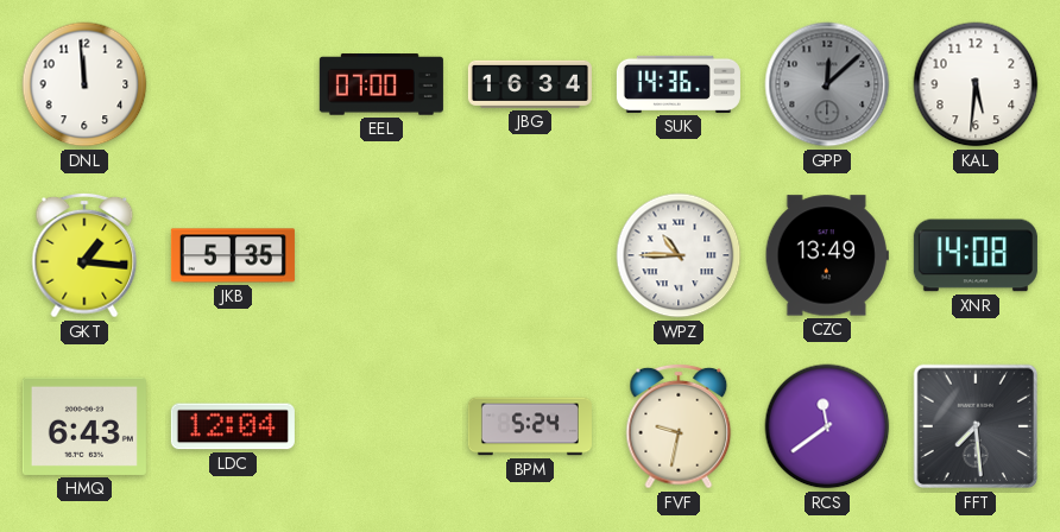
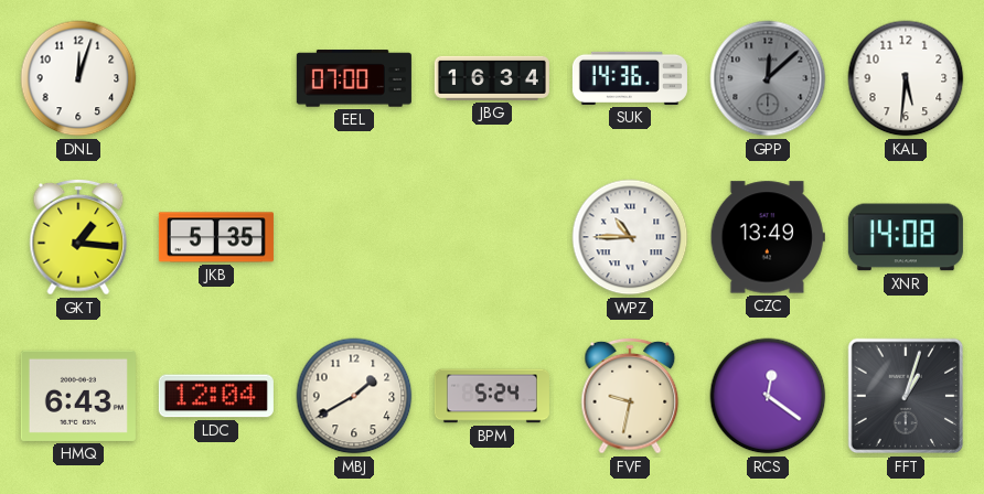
DNL: 11:59 -> 12:03 (78, 78)
MBJ: none -> 1:40 (354, 396)
RCS: 11:39 -> 12:21 (768, 396)
FFT: 7:29 -> 1:03 (906, 396)
